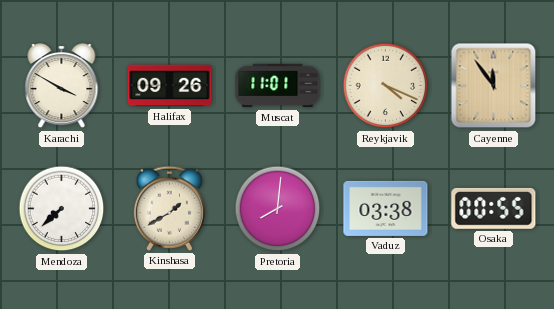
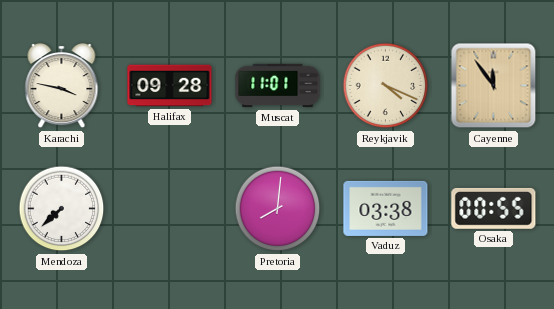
Karachi: 3:50 -> 3:47 (62, 87)
Halifax: 09:26 -> 09:28 (170, 86)
Kinshasa: 1:40 -> none (169, 208)
